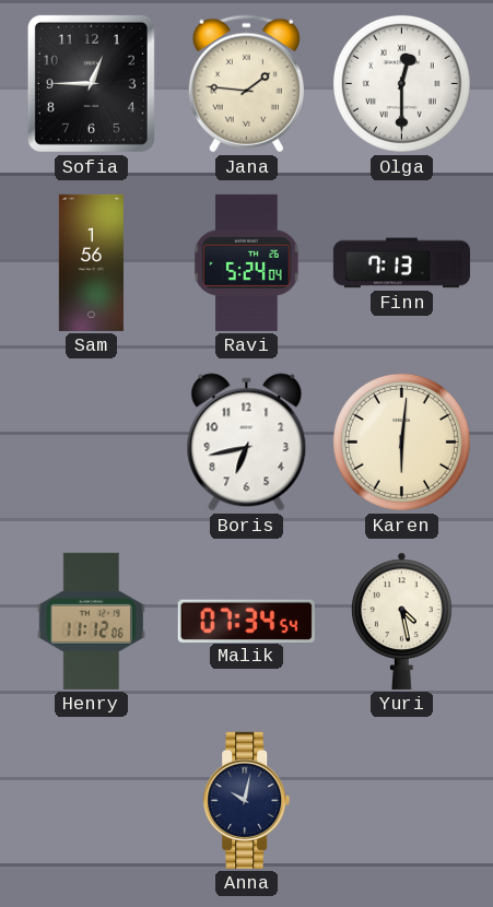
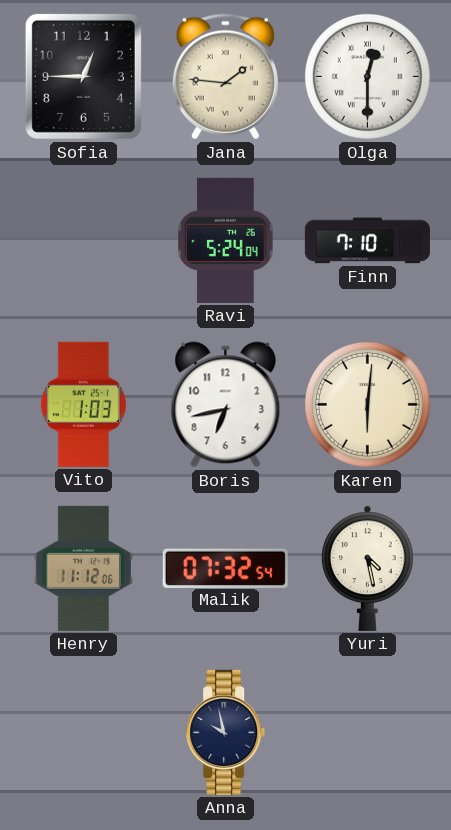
Sam: 1:56 -> none (91, 262)
Finn: 7:13 -> 7:10 (367, 241)
Vito: none -> 1:03 (83, 404)
Malik: 07:34 -> 07:32 (225, 568)
Anna: 10:02 -> 9:58 (226, 732)
